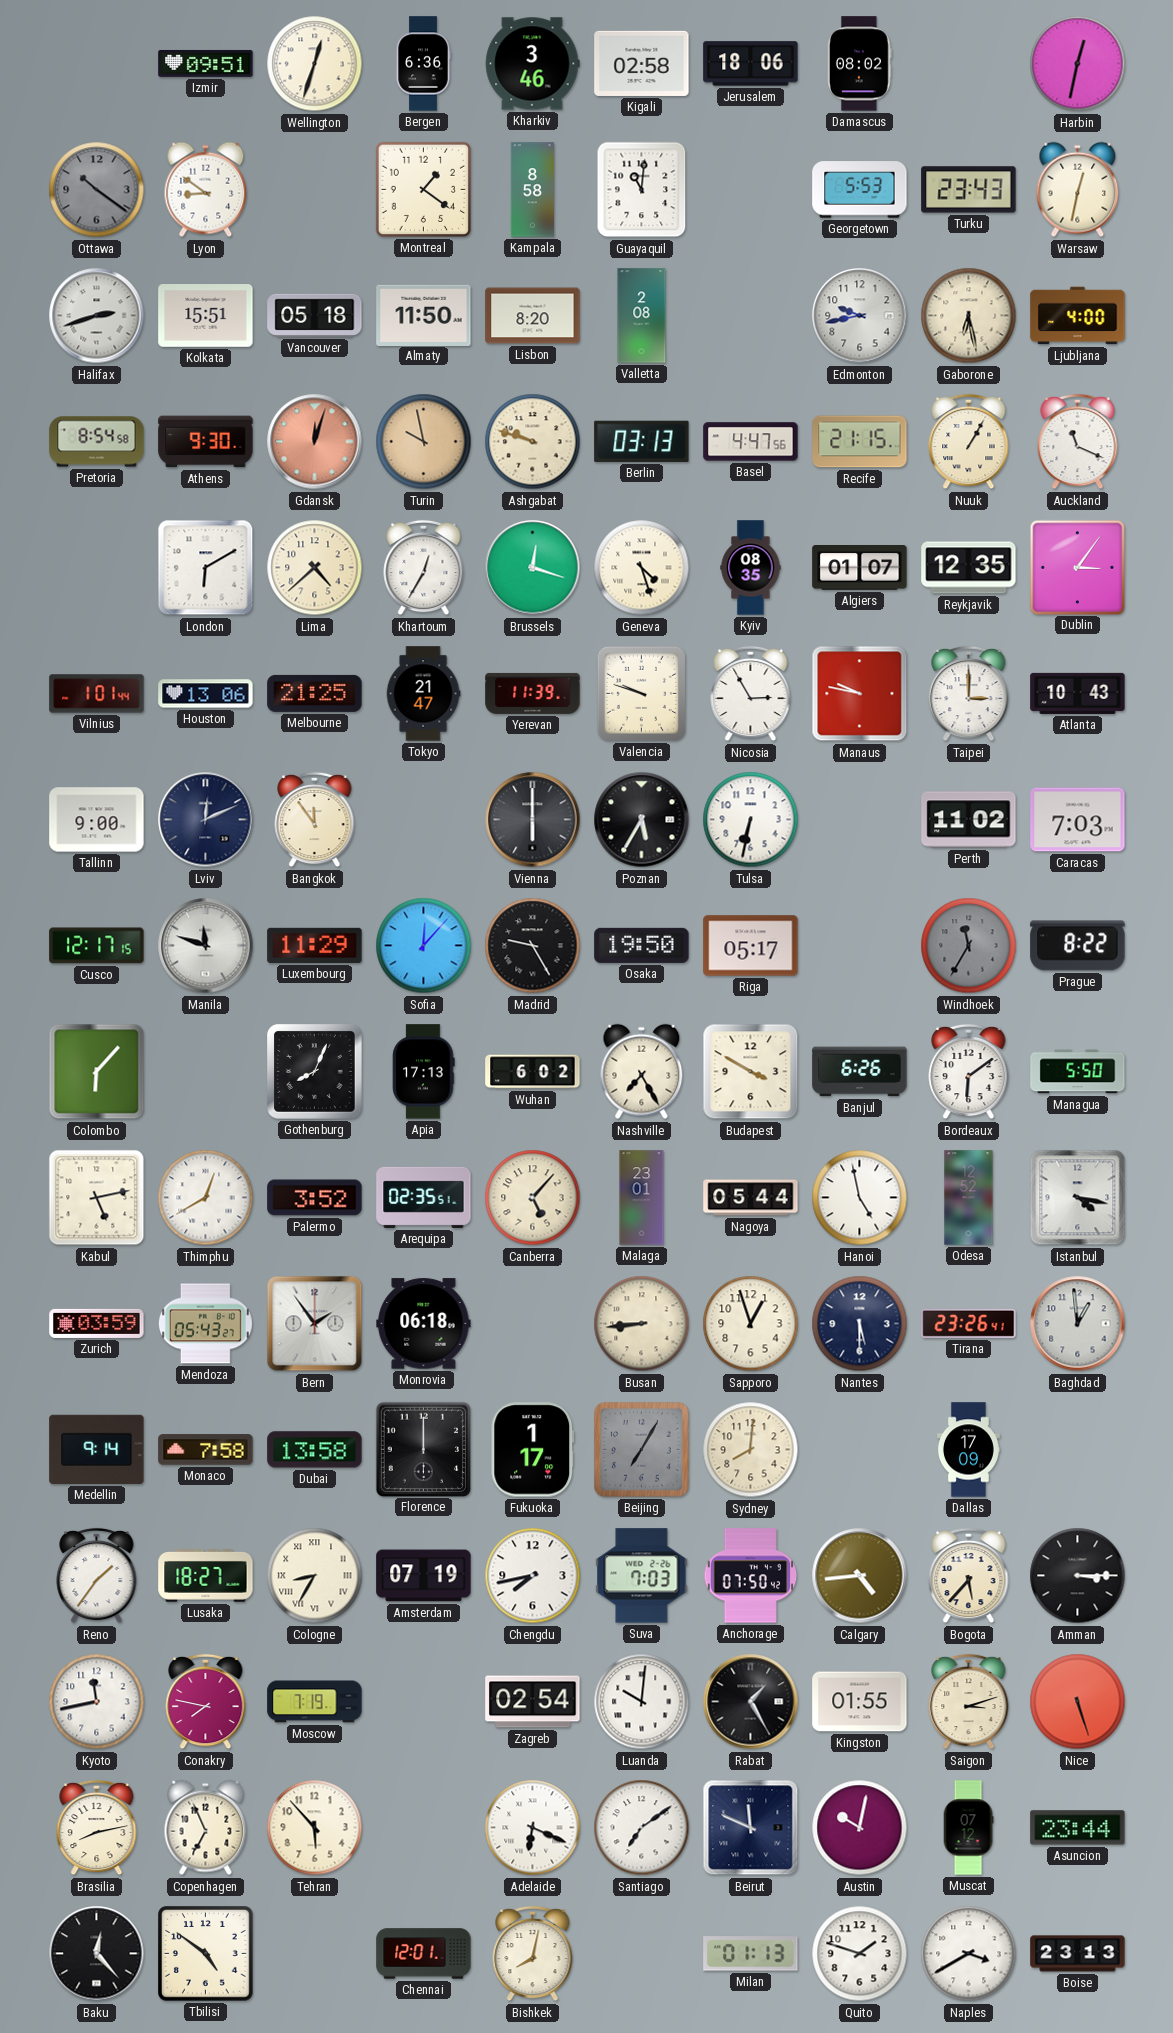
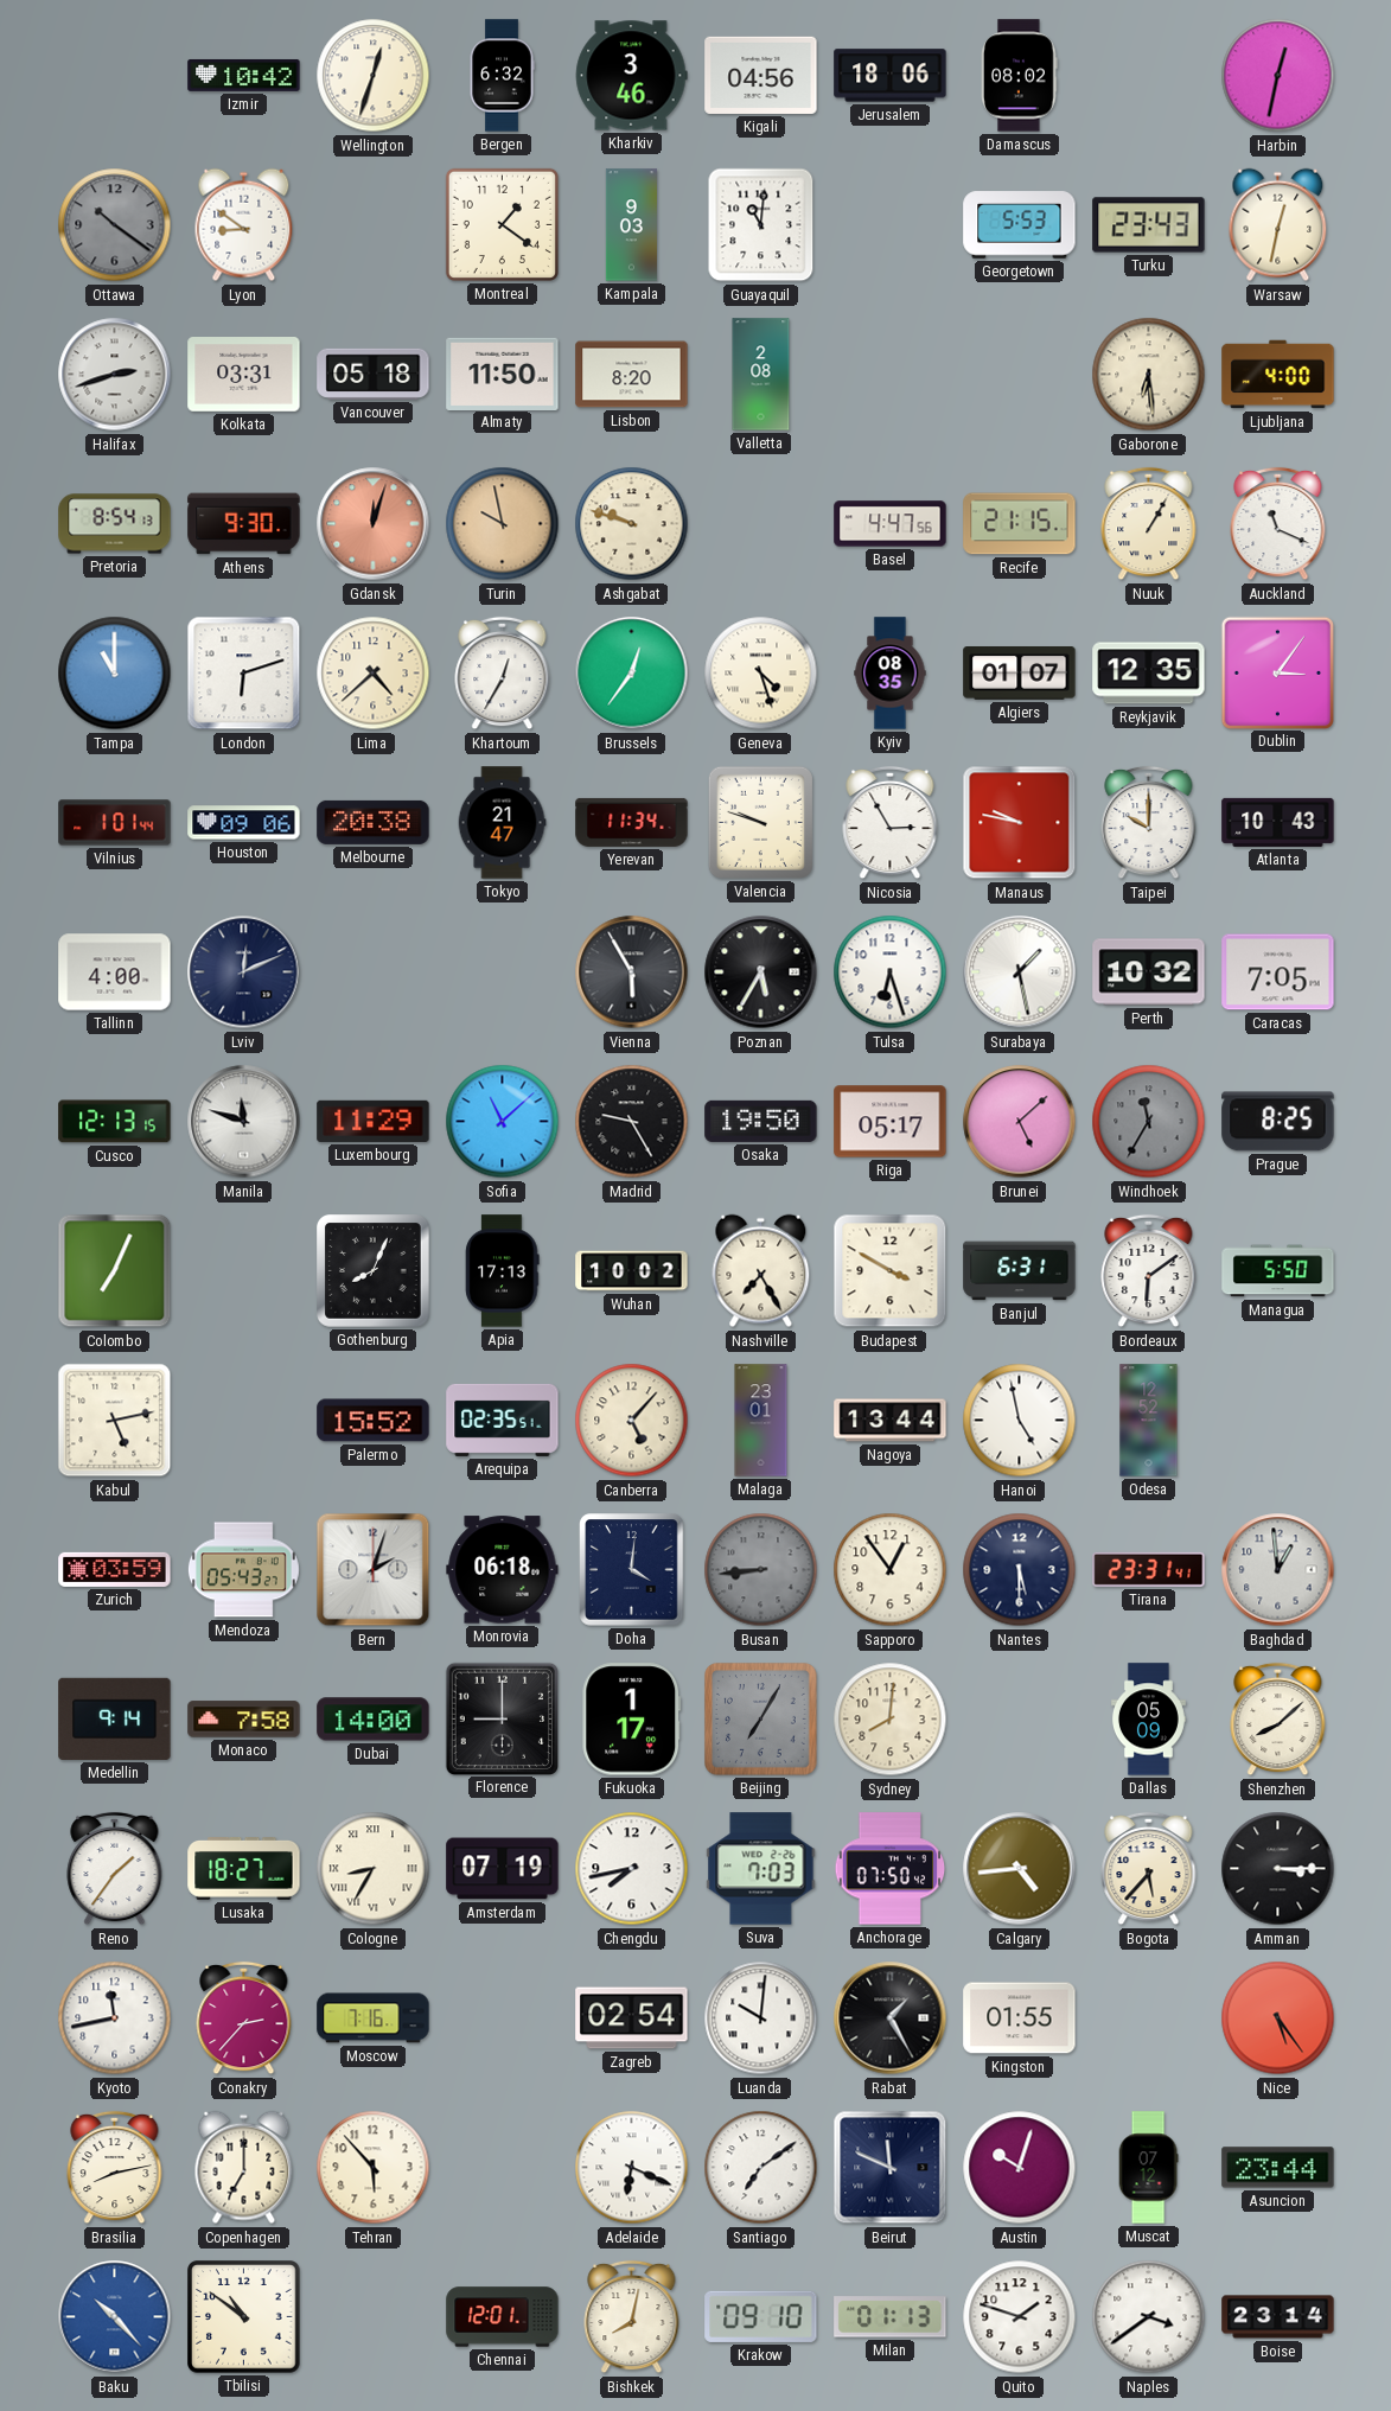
Izmir: 09:51 -> 10:42 (244, 76)
Bergen: 6:36 -> 6:32 (502, 76)
Kigali: 02:58 -> 04:56 (761, 75)
Kampala: 8:58 -> 9:03 (631, 225)
Kolkata: 15:51 -> 03:31 (244, 375)
Edmonton: 9:43 -> none (860, 316)
Gaborone: 6:28 -> 6:29 (1149, 375)
Pretoria: 8:54:58 -> 8:54:13 (115, 524)
Berlin: 03:13 -> none (642, 441)
Tampa: none -> 11:00 (115, 674)
London: 6:10 -> 6:12 (244, 674)
Brussels: 12:18 -> 12:36 (632, 674)
Houston: 13:06 -> 09:06 (244, 823)
Melbourne: 21:25 -> 20:38 (374, 822)
Yerevan: 11:39 -> 11:34 (632, 822)
Taipei: 3:00 -> 10:00 (1149, 823)
Tallinn: 9:00 -> 4:00 (115, 972)
Bangkok: 11:54 -> none (315, 820)
Vienna: 6:00 -> 5:55 (632, 972)
Tulsa: 6:32 -> 6:27 (891, 972)
Surabaya: none -> 1:28 (1020, 972)
Perth: 11:02 -> 10:32 (1149, 972)
Caracas: 7:03 -> 7:05 (1278, 972)
Cusco: 12:17 -> 12:13 (115, 1122)
Sofia: 12:07 -> 11:08 (503, 1122)
Brunei: none -> 5:08 (1020, 1122)
Prague: 8:22 -> 8:25 (1278, 1122)
Colombo: 6:07 -> 7:04 (115, 1271)
Wuhan: 6:02 -> 10:02 (632, 1271)
Banjul: 6:26 -> 6:31 (1020, 1271)
Thimphu: 12:40 -> none (206, 1198)
Palermo: 3:52 -> 15:52 (374, 1421)
Nagoya: 05:44 -> 13:44 (891, 1421)
Istanbul: 4:17 -> none (1078, 1198)
Bern: 1:54 -> 2:03 (374, 1570)
Doha: none -> 4:01 (632, 1570)
Busan dial: cream -> grey (761, 1570)
Sapporo: 12:57 -> 12:54 (891, 1570)
Tirana: 23:26 -> 23:31 (1149, 1569)
Dubai: 13:58 -> 14:00 (374, 1720)
Florence: 12:00 -> 9:00 (502, 1718)
Dallas: 17:09 -> 05:09 (1148, 1720)
Shenzhen: none -> 8:08 (1278, 1720)
Conakry: 7:47 -> 2:37 (244, 2018)
Moscow: 7:19 -> 7:16 (374, 2018)
Saigon: 3:12 -> none (969, 1702)
Nice: 5:27 -> 5:24 (1278, 2018)
Copenhagen: 6:56 -> 7:00 (244, 2168)
Austin: 10:02 -> 10:03 (1020, 2168)
Baku: 12:23 -> 10:23 (115, 2317)
Baku dial: black -> blue (115, 2317)
Tbilisi: 4:51 -> 10:51 (244, 2317)
Krakow: none -> 09:10 (761, 2316)
Naples: 3:40 -> 3:39 (1149, 2317)
Boise: 23:13 -> 23:14 (1278, 2317)
